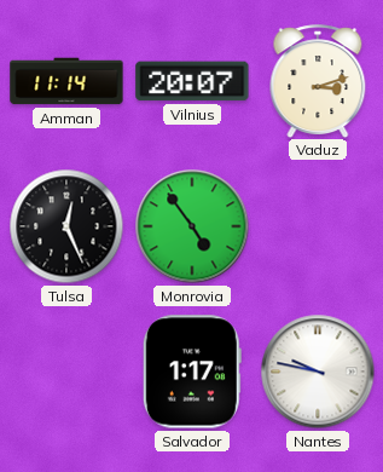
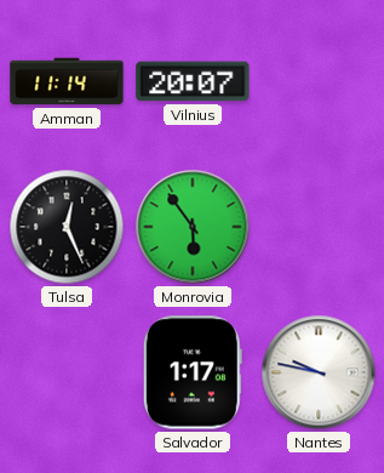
Vaduz: 3:12 -> none (318, 81)
Monrovia: 4:54 -> 5:54 (193, 227)
